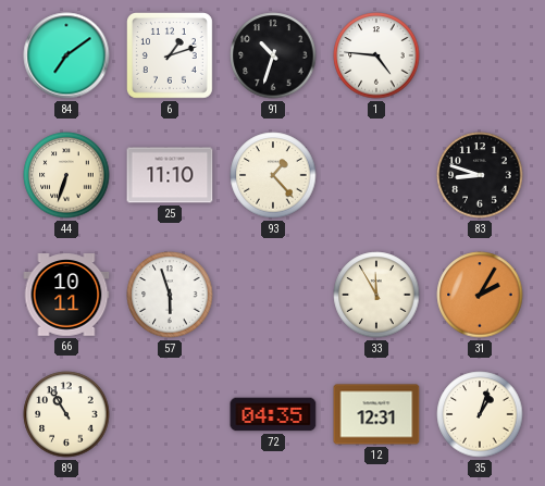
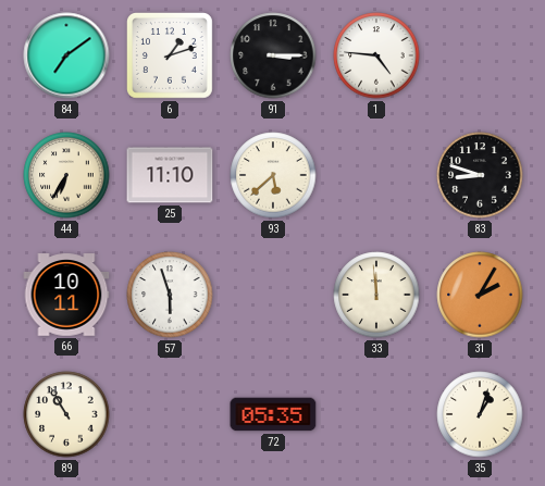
91: 10:33 -> 3:15 (273, 55)
44: 6:33 -> 6:35 (66, 175)
93: 1:23 -> 5:38 (273, 175)
33: 11:55 -> 11:59 (376, 295)
72: 04:35 -> 05:35 (273, 414)
12: 12:31 -> none (376, 414)
